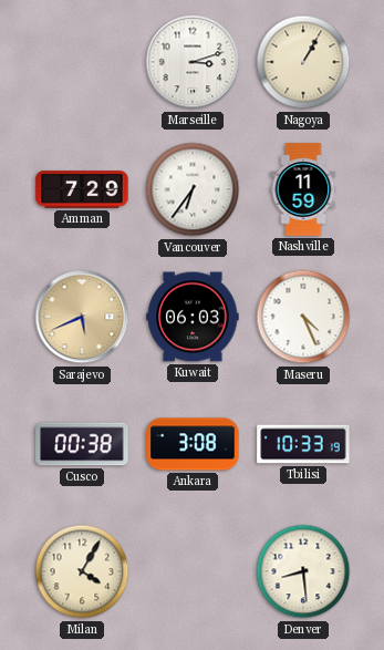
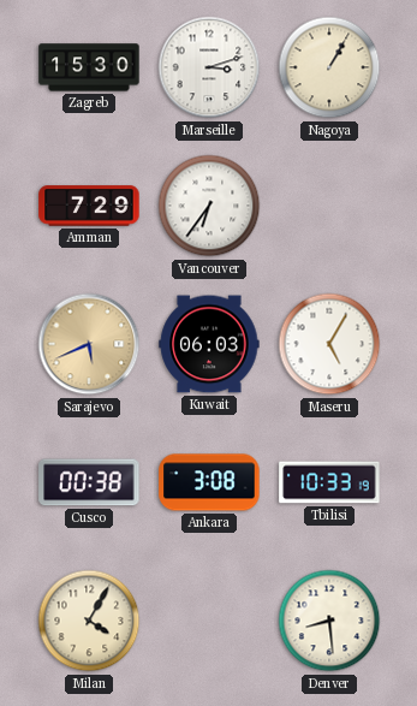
Zagreb: none -> 15:30 (89, 67)
Nashville: 11:59 -> none (303, 189)
Maseru: 4:26 -> 5:05 (329, 344)
